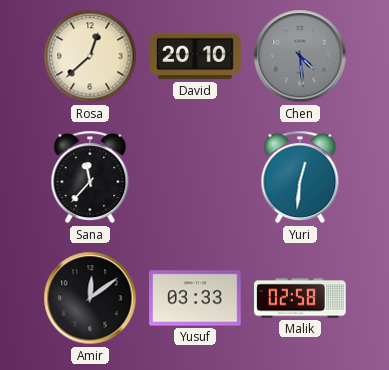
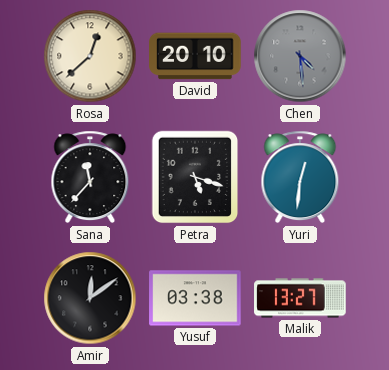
Petra: none -> 5:18 (195, 177)
Yusuf: 03:33 -> 03:38 (195, 298)
Malik: 02:58 -> 13:27 (300, 298)
